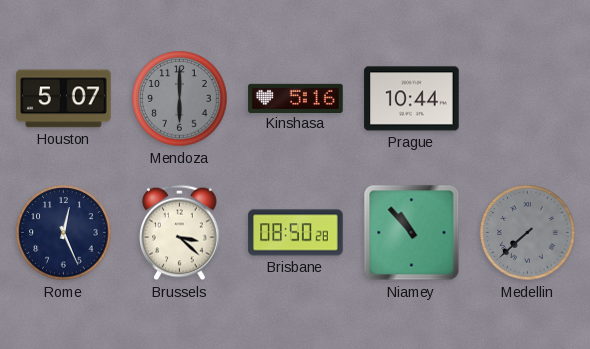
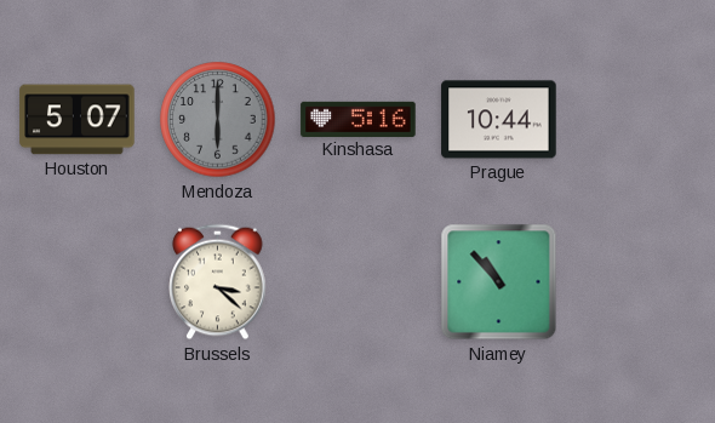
Rome: 12:26 -> none (64, 233)
Brisbane: 08:50 -> none (296, 233)
Medellin: 7:38 -> none (528, 233)
